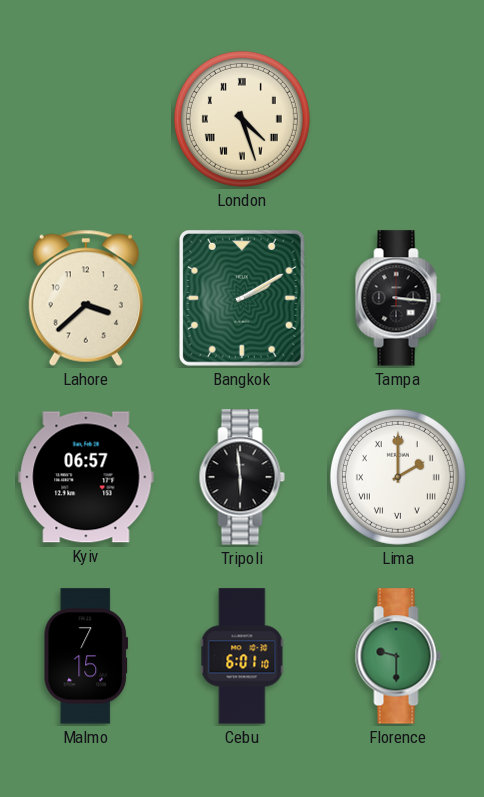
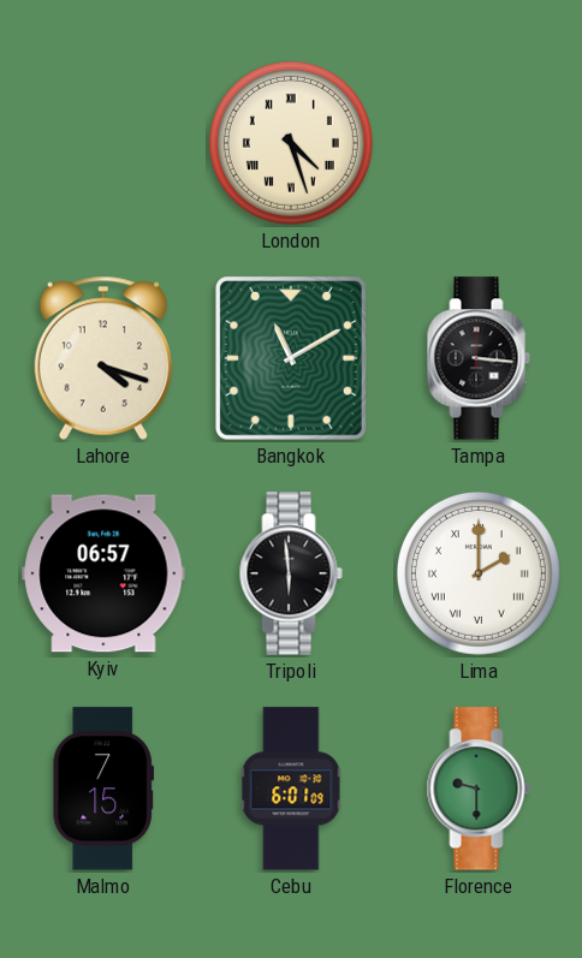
Lahore: 3:38 -> 4:18 (102, 358)
Bangkok: 2:10 -> 11:10 (291, 358)
Cebu: 6:01:10 -> 6:01:09 (291, 789)
